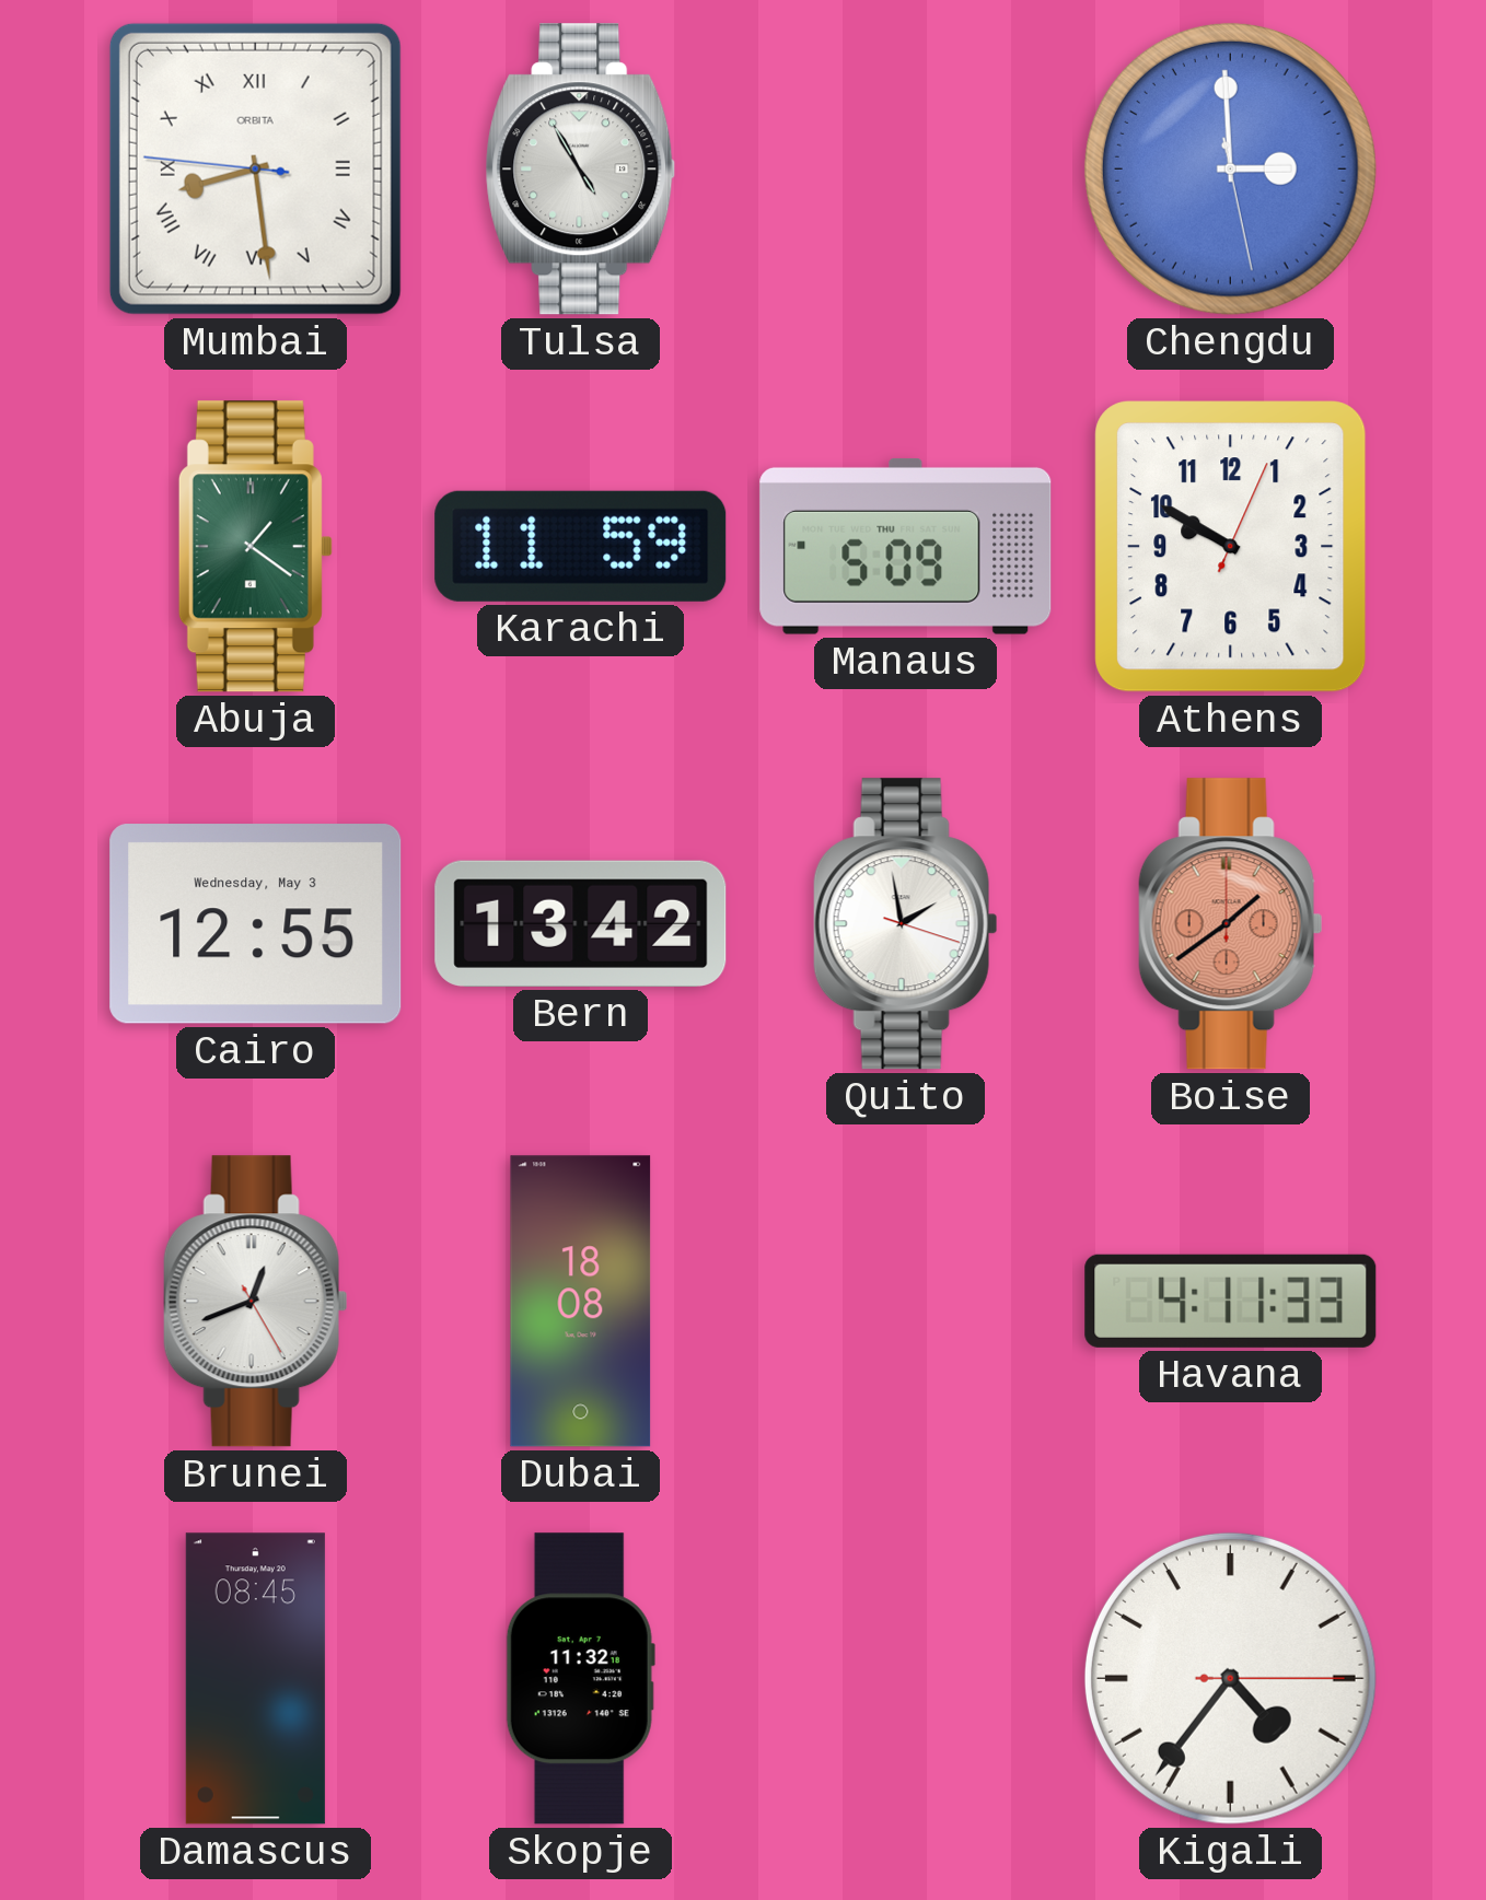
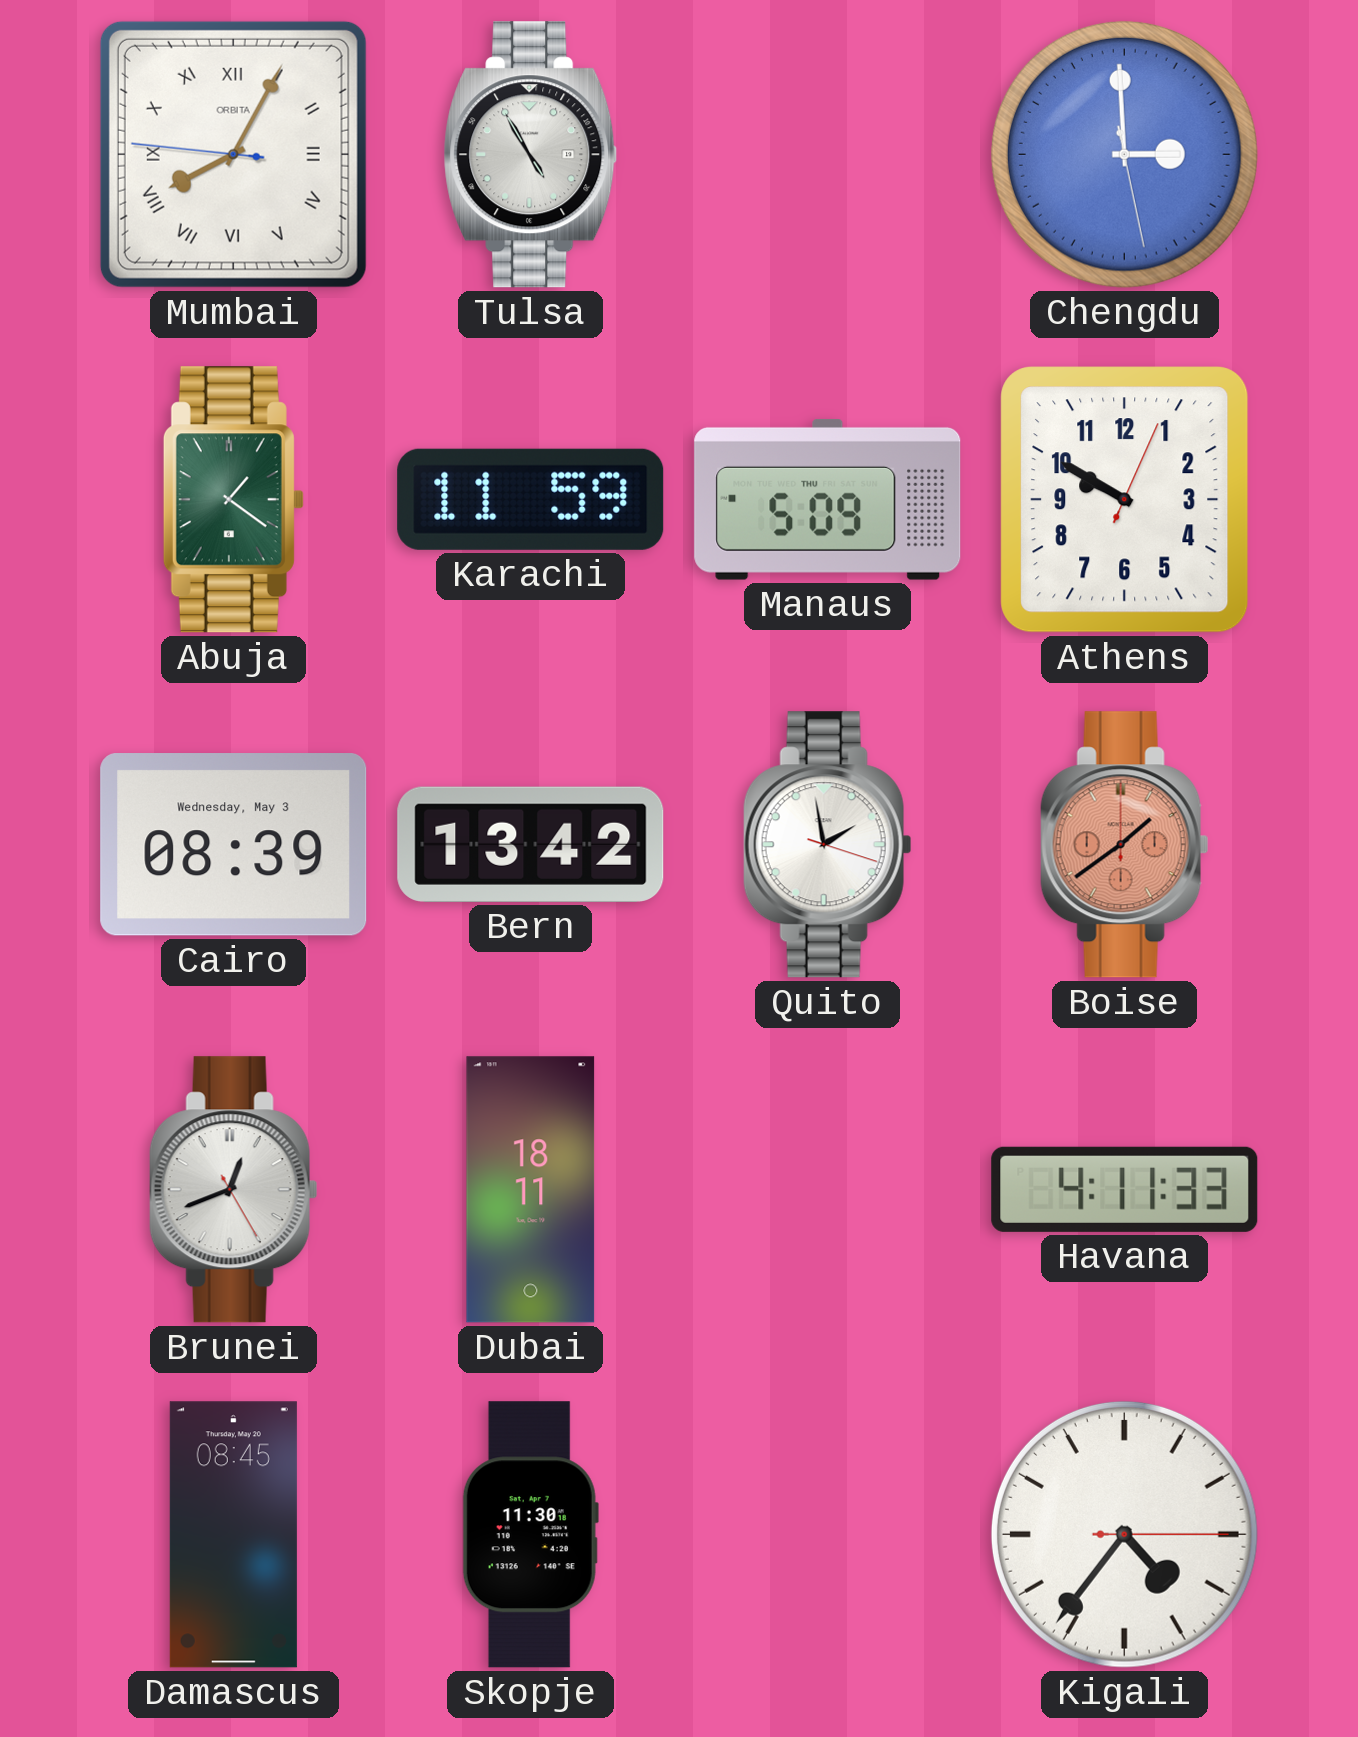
Mumbai: 8:28 -> 8:04 (233, 154)
Cairo: 12:55 -> 08:39 (234, 845)
Dubai: 18:08 -> 18:11 (531, 1190)
Skopje: 11:32 -> 11:30 (530, 1535)
